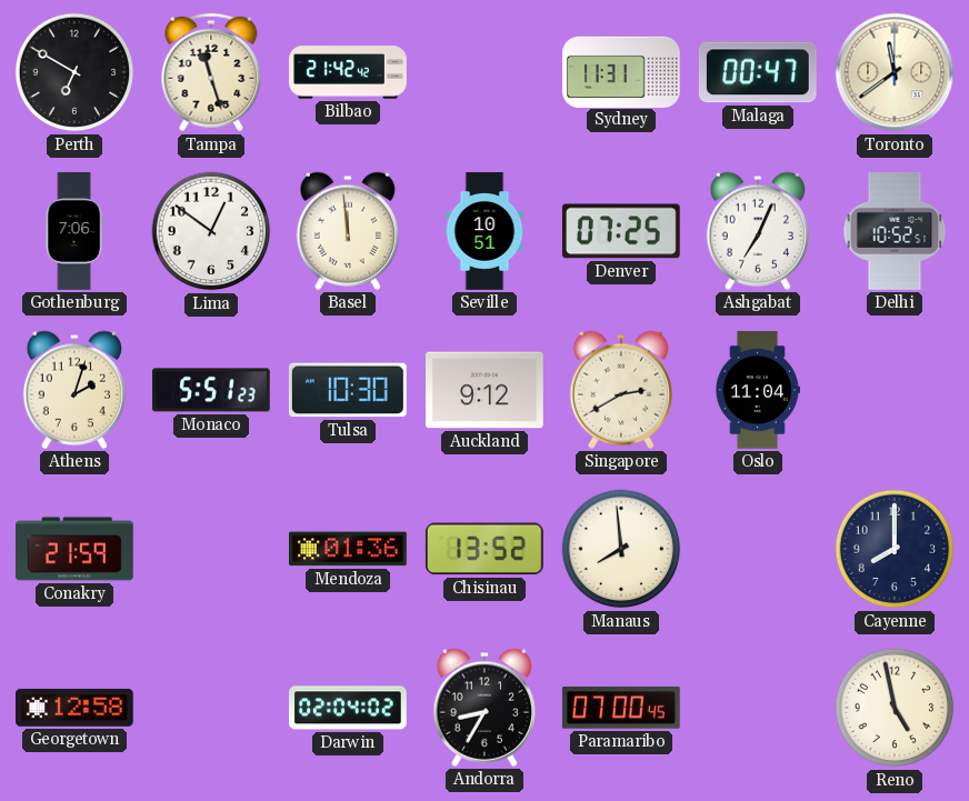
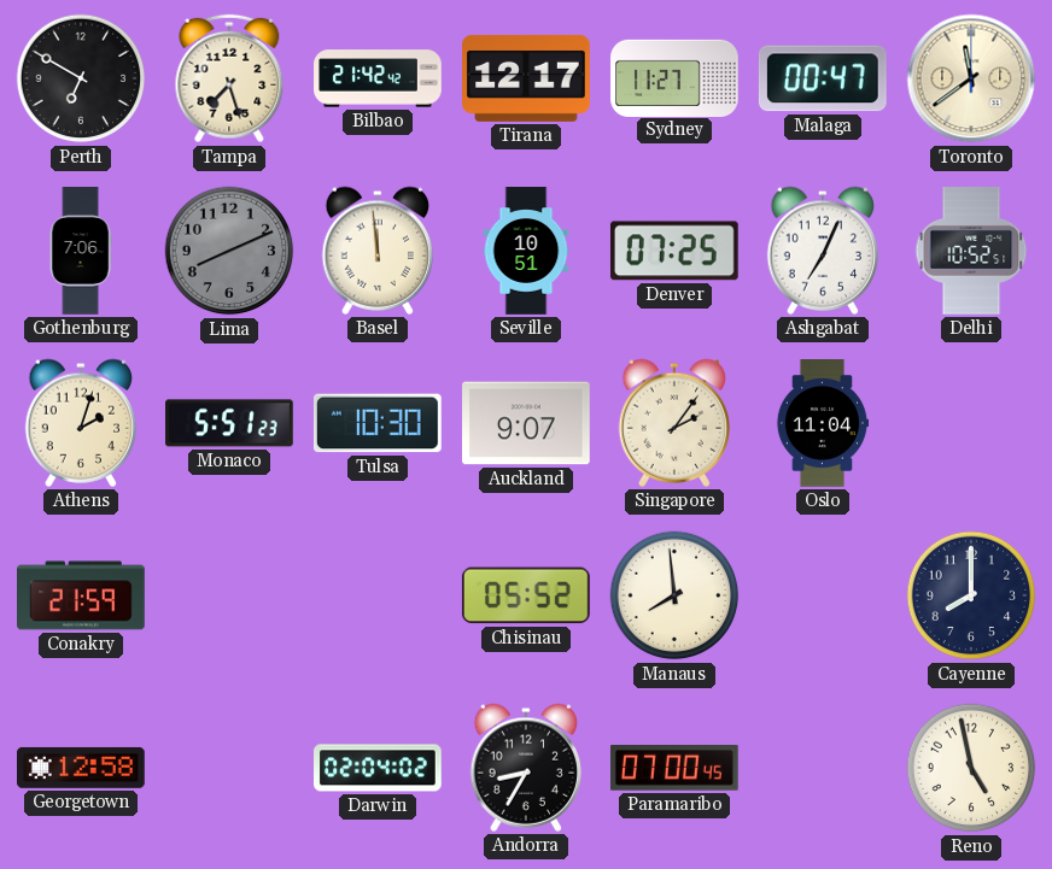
Tampa: 11:27 -> 7:27 (229, 78)
Tirana: none -> 12:17 (527, 78)
Sydney: 11:31 -> 11:27 (674, 77)
Lima: 12:51 -> 8:11 (229, 251)
Lima dial: white -> grey (229, 251)
Auckland: 9:12 -> 9:07 (527, 423)
Singapore: 2:40 -> 2:06 (674, 423)
Mendoza: 01:36 -> none (349, 549)
Chisinau: 13:52 -> 05:52 (526, 595)
